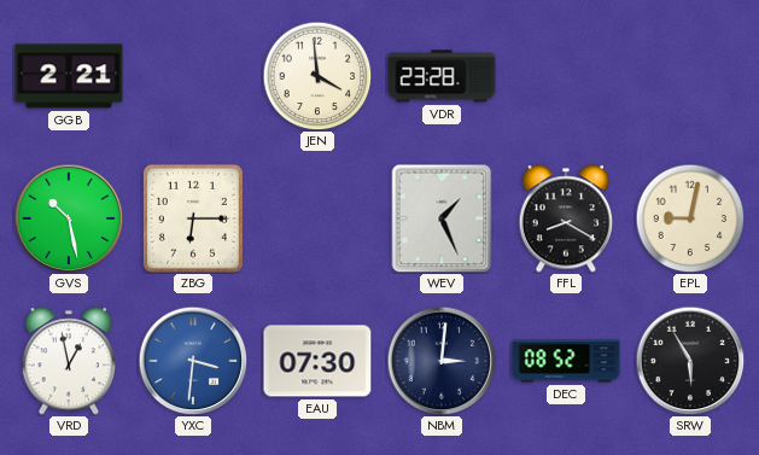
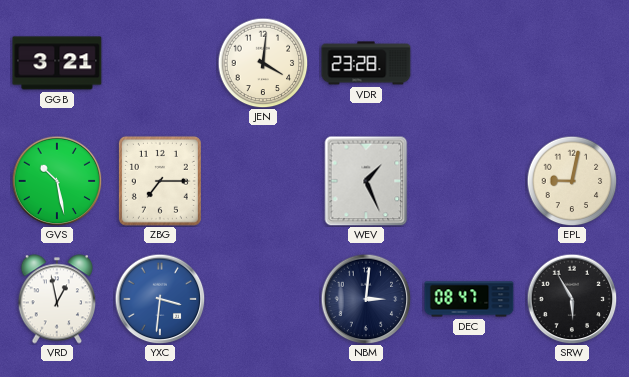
GGB: 2:21 -> 3:21 (57, 63)
JEN: 3:59 -> 4:01 (263, 63)
ZBG: 6:15 -> 7:15 (160, 181)
FFL: 8:20 -> none (565, 218)
EAU: 07:30 -> none (317, 361)
DEC: 08:52 -> 08:47 (469, 299)
